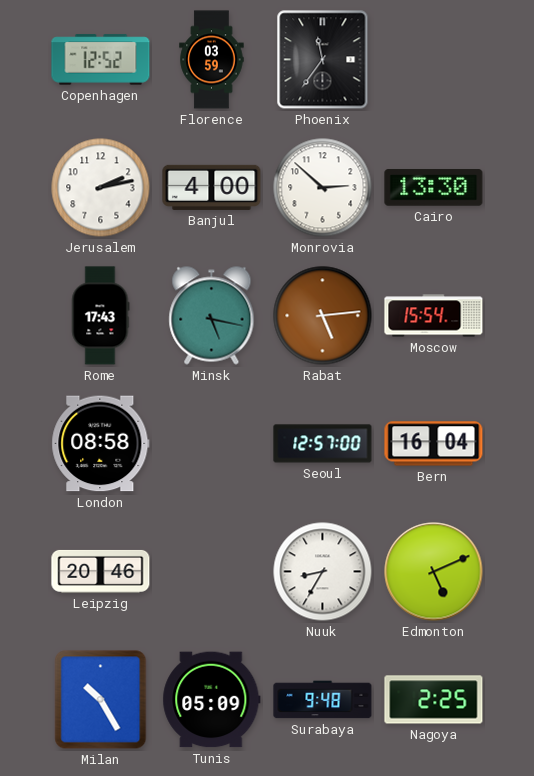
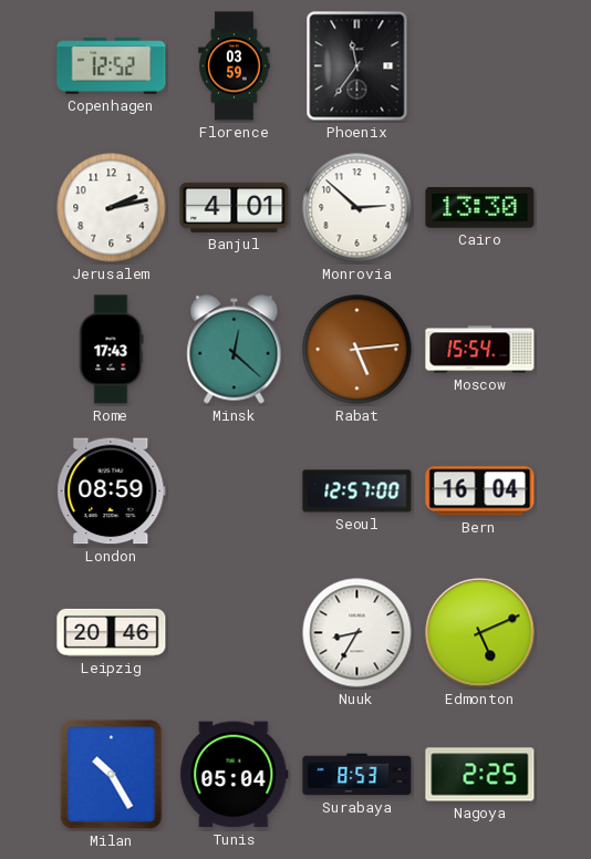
Banjul: 4:00 -> 4:01 (235, 207)
Minsk: 5:17 -> 12:22 (235, 350)
London: 08:58 -> 08:59 (112, 491)
Tunis: 05:09 -> 05:04 (235, 775)
Surabaya: 9:48 -> 8:53 (357, 775)
